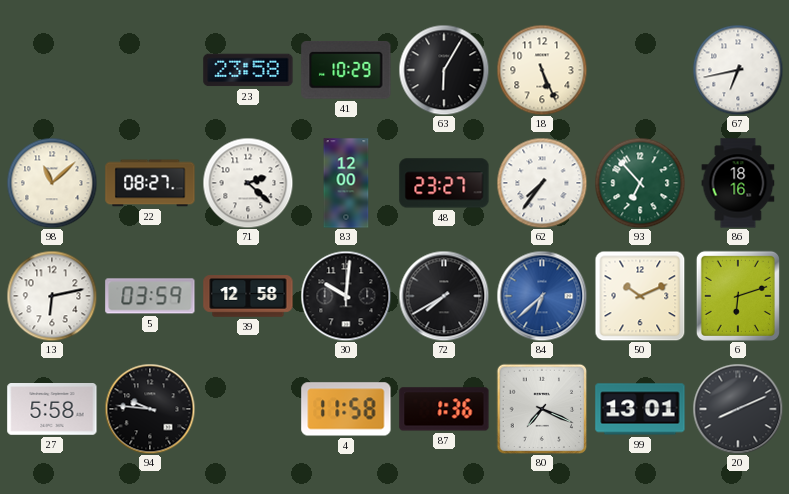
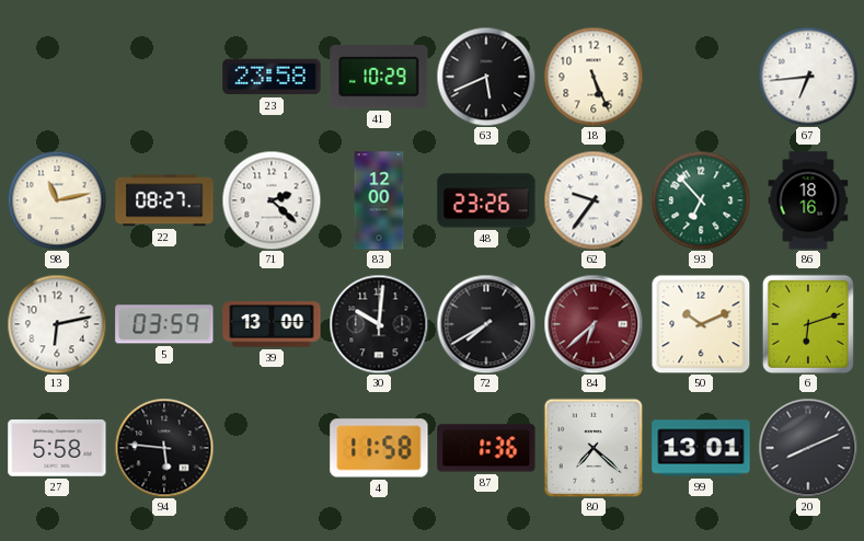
63: 6:05 -> 5:41 (486, 77)
67: 6:43 -> 6:44 (808, 77)
98: 11:08 -> 11:13 (57, 200)
48: 23:27 -> 23:26 (486, 200)
62: 7:36 -> 9:36 (594, 200)
39: 12:58 -> 13:00 (272, 324)
84 dial: blue -> burgundy (594, 324)
94: 9:46 -> 5:46 (164, 448)
80: 7:19 -> 7:22 (592, 447)
